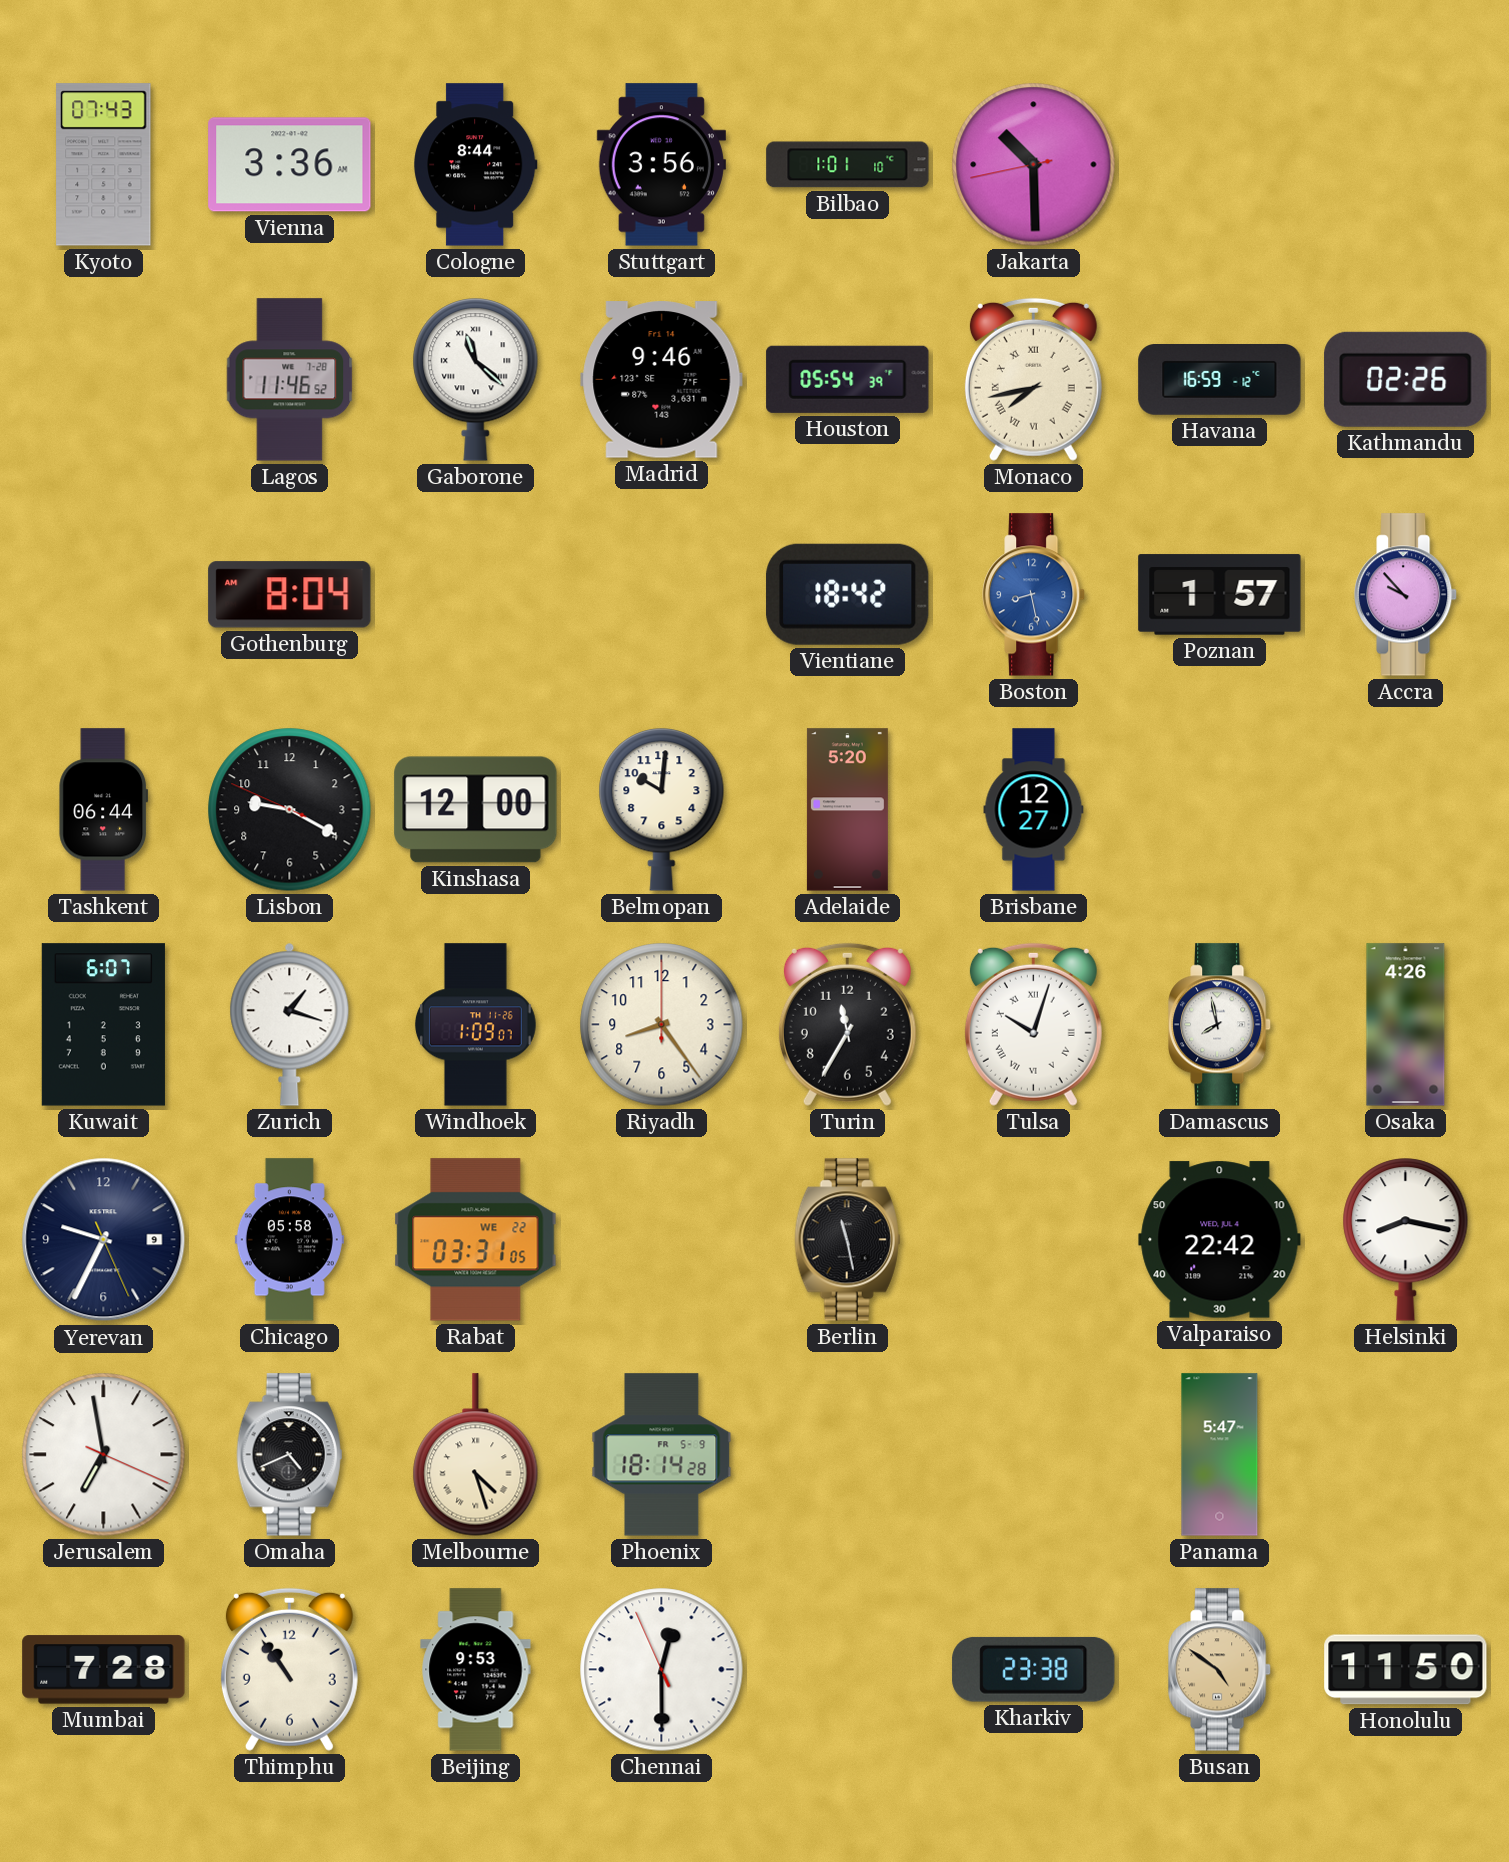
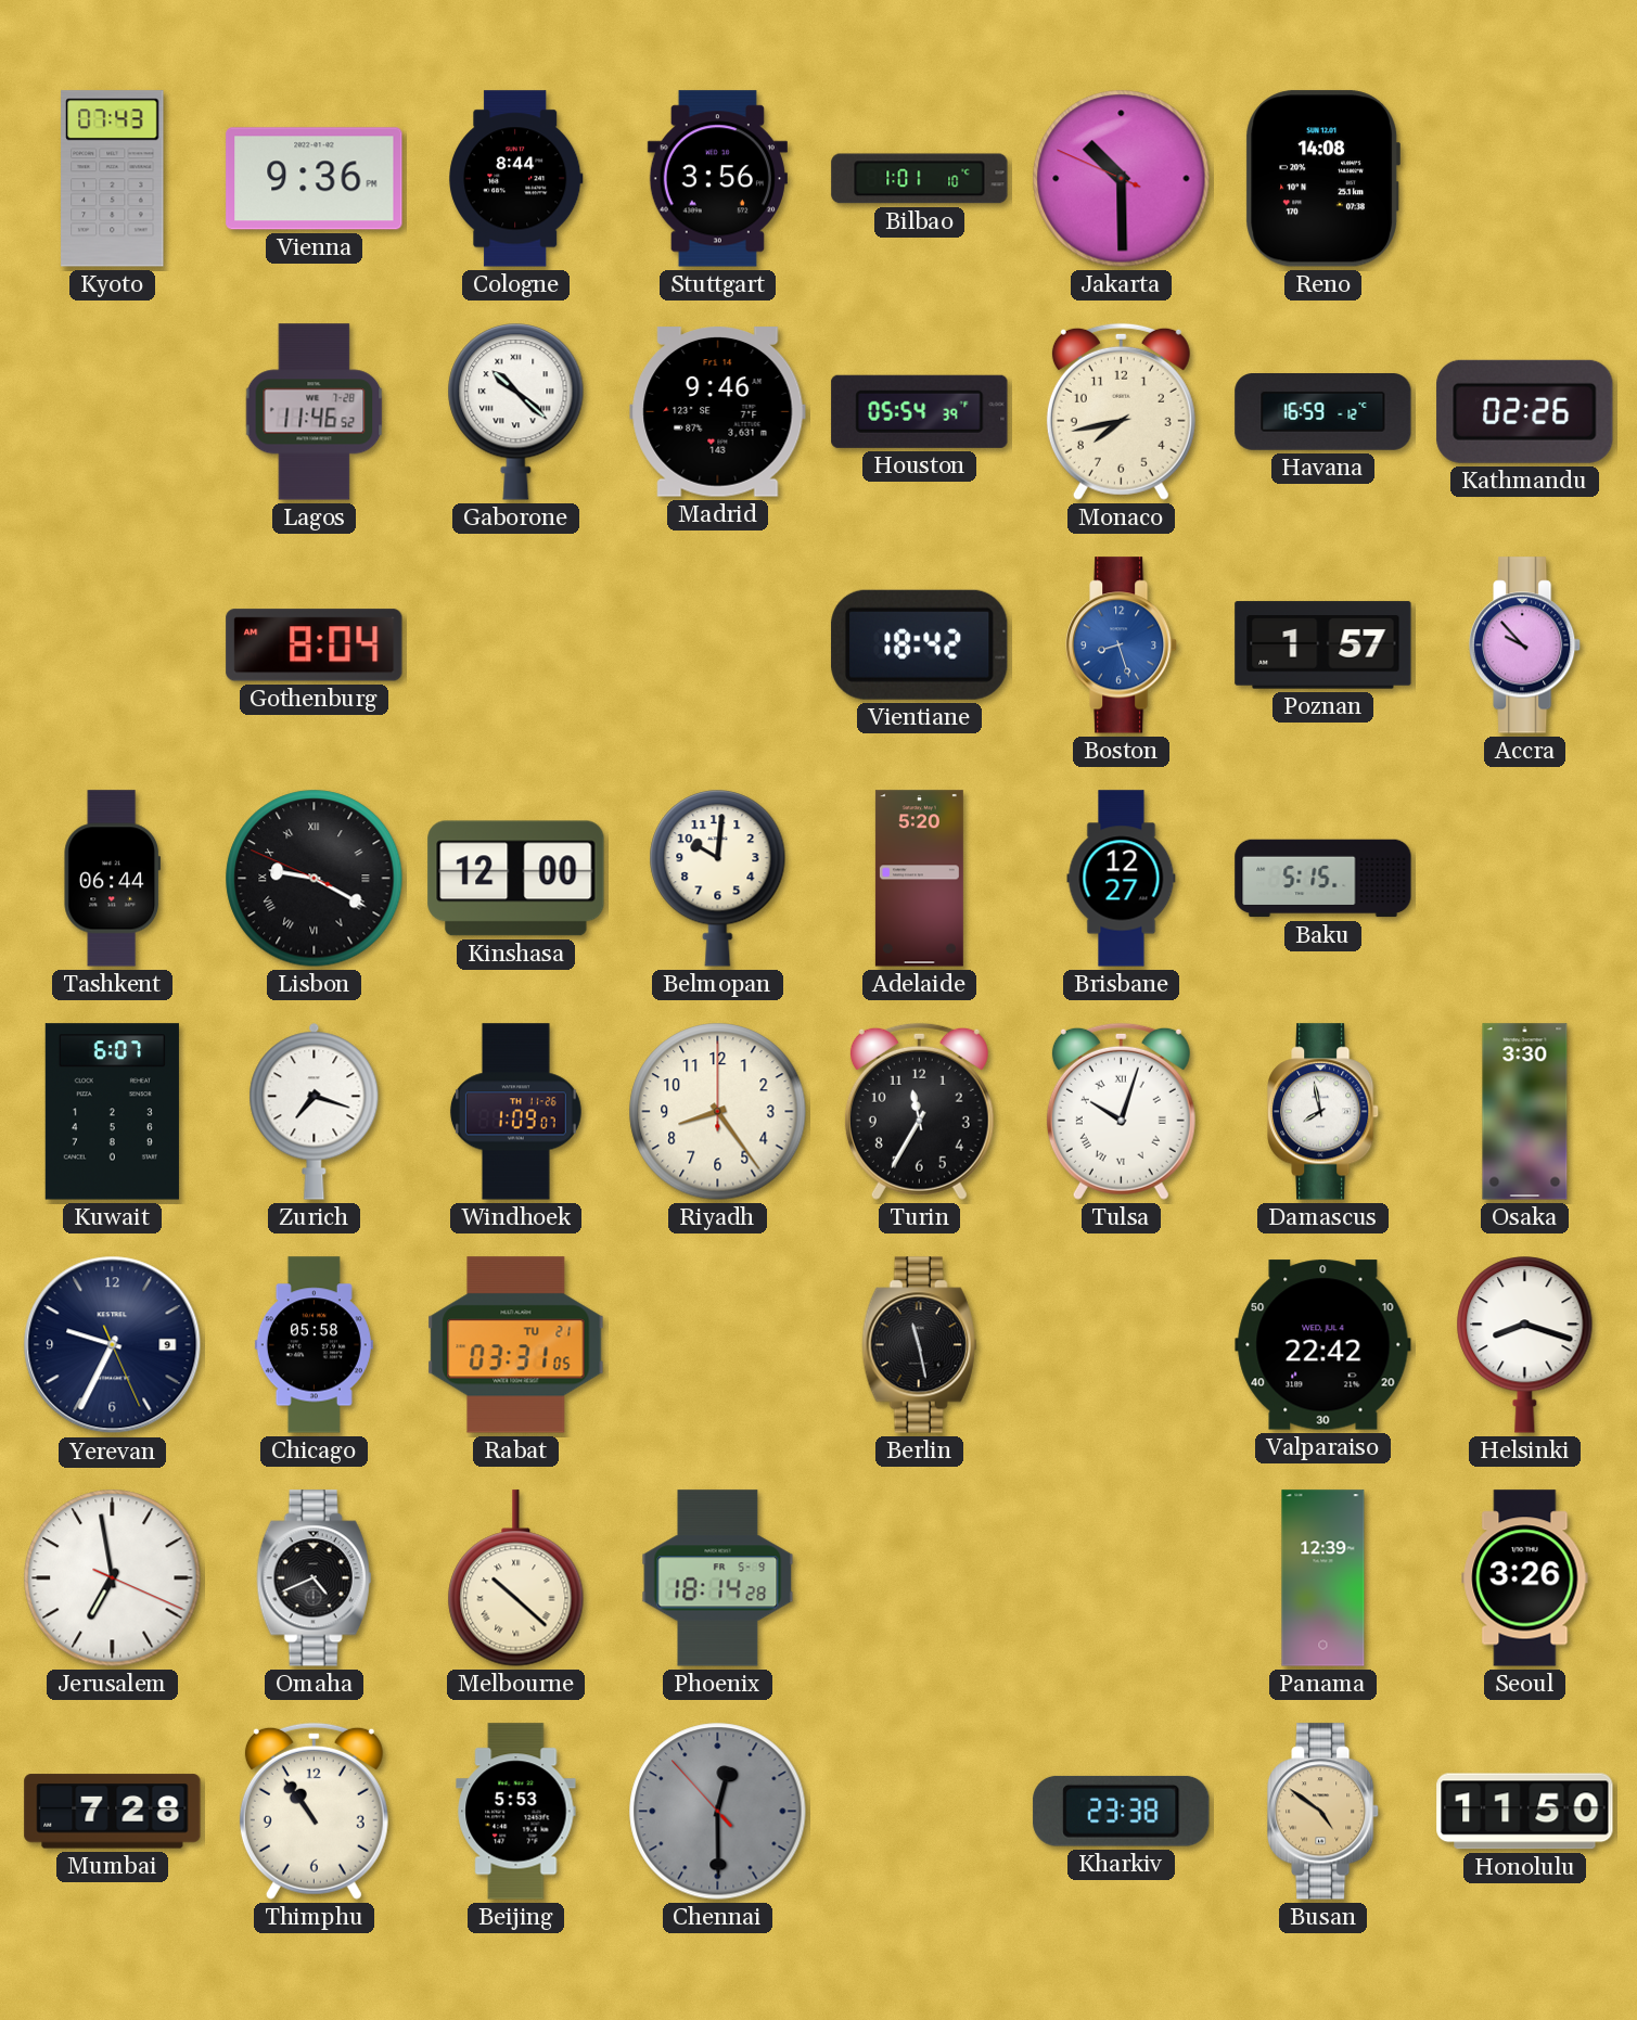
Vienna: 3:36 -> 9:36 (315, 179)
Jakarta: 10:29:43 -> 10:29:49 (1122, 179)
Reno: none -> 14:08 (1322, 179)
Gaborone: 11:22 -> 10:22 (516, 412)
Monaco numerals: Roman -> Arabic (1121, 411)
Boston: 8:28 -> 8:27 (1123, 645)
Lisbon numerals: Arabic -> Roman (315, 879)
Baku: none -> 5:15 (1323, 879)
Zurich: 1:18 -> 7:18 (315, 1111)
Osaka: 4:26 -> 3:30 (1525, 1112)
Rabat date: WE 22 -> TU 21 (516, 1345)
Helsinki: 8:17 -> 8:18 (1525, 1345)
Melbourne: 4:27 -> 10:22 (516, 1578)
Panama: 5:47 -> 12:39 (1323, 1578)
Seoul: none -> 3:26 (1525, 1578)
Beijing: 9:53 -> 5:53 (516, 1812)
Chennai: 12:29:56 -> 12:29:53 (718, 1812)
Chennai dial: white -> grey (718, 1812)
